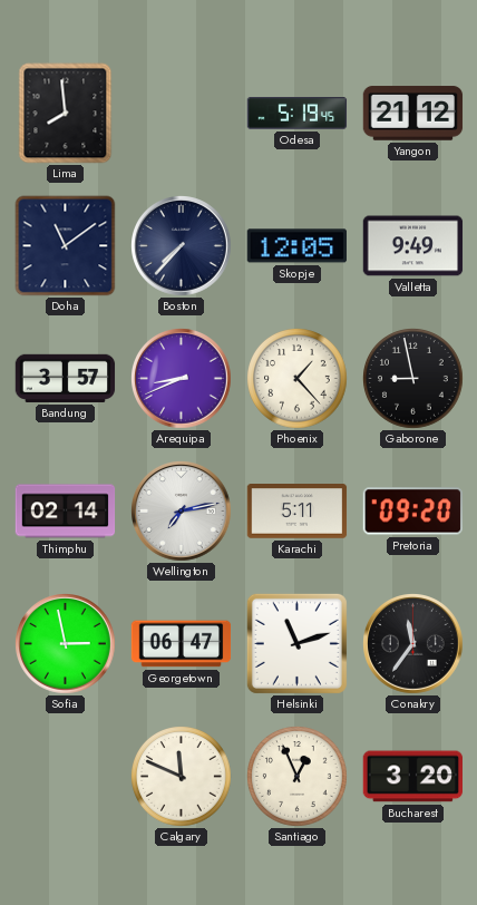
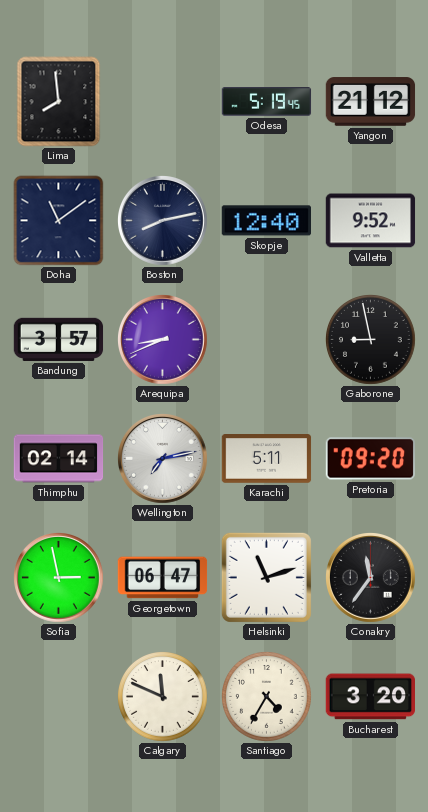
Boston: 7:37 -> 8:13 (163, 221)
Skopje: 12:05 -> 12:40 (266, 221)
Valletta: 9:49 -> 9:52 (371, 221)
Phoenix: 1:23 -> none (298, 379)
Santiago: 12:56 -> 4:35 (267, 697)
